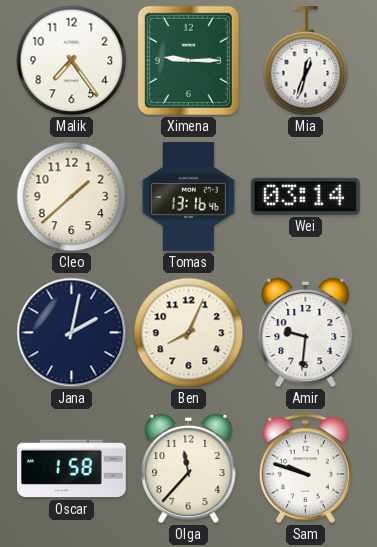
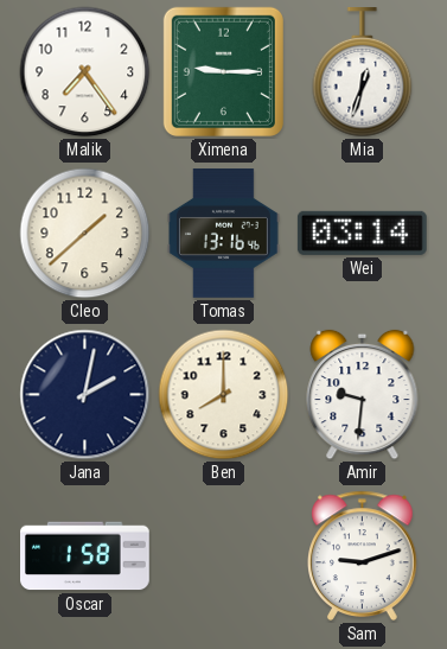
Ben: 8:04 -> 8:00 (224, 395)
Olga: 11:37 -> none (189, 469)
Sam: 9:48 -> 9:12 (363, 555)
